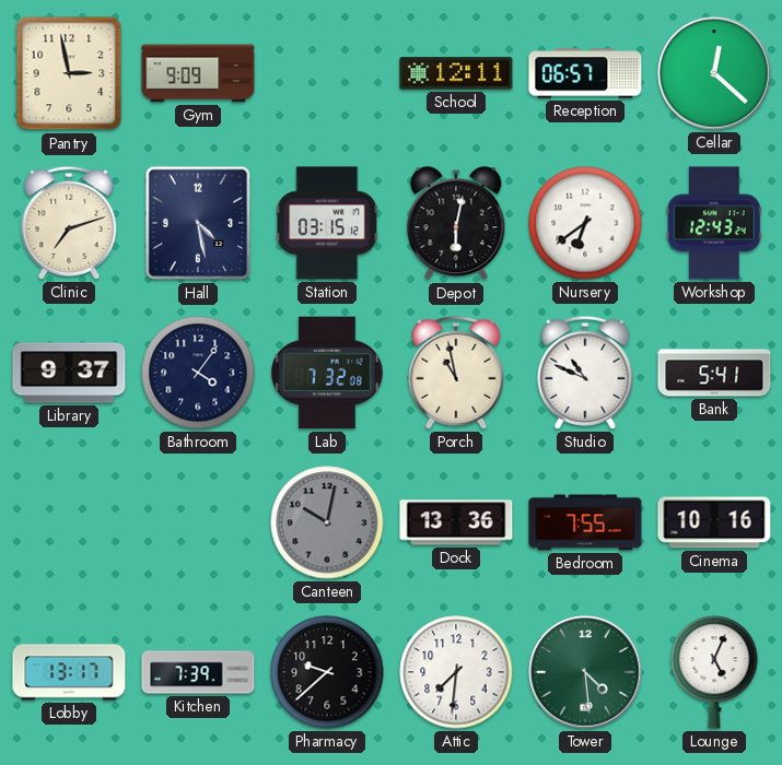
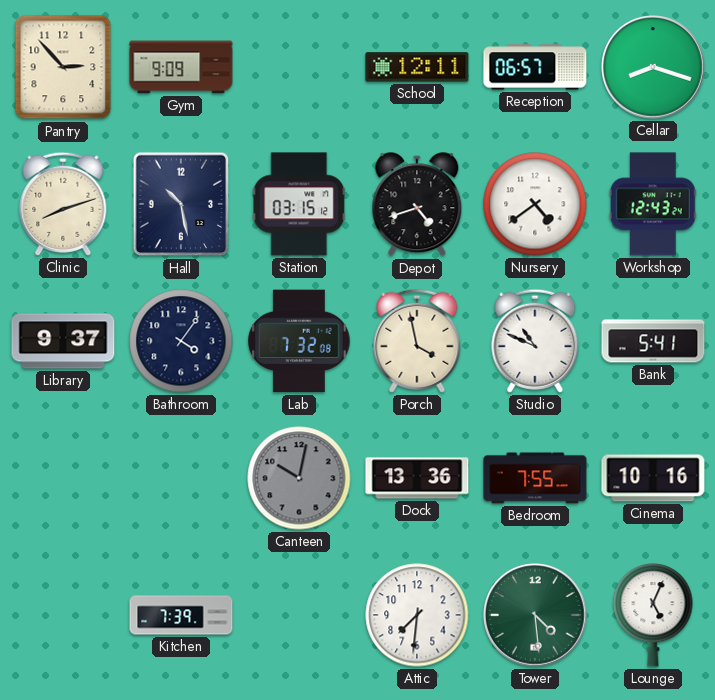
Pantry: 2:58 -> 2:53 (63, 67)
Cellar: 12:22 -> 8:18 (653, 67)
Clinic: 7:12 -> 8:12 (63, 204)
Hall: 4:28 -> 10:28 (181, 204)
Depot: 6:02 -> 4:42 (417, 205)
Nursery: 6:39 -> 4:39 (535, 204)
Porch: 10:58 -> 3:58 (417, 341)
Lobby: 13:17 -> none (69, 672)
Pharmacy: 9:38 -> none (327, 672)
